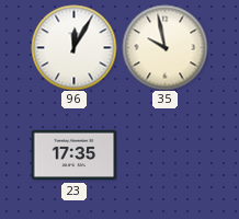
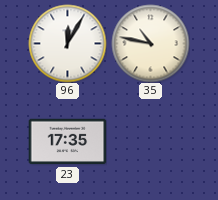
35: 9:58 -> 10:47 (150, 43)
